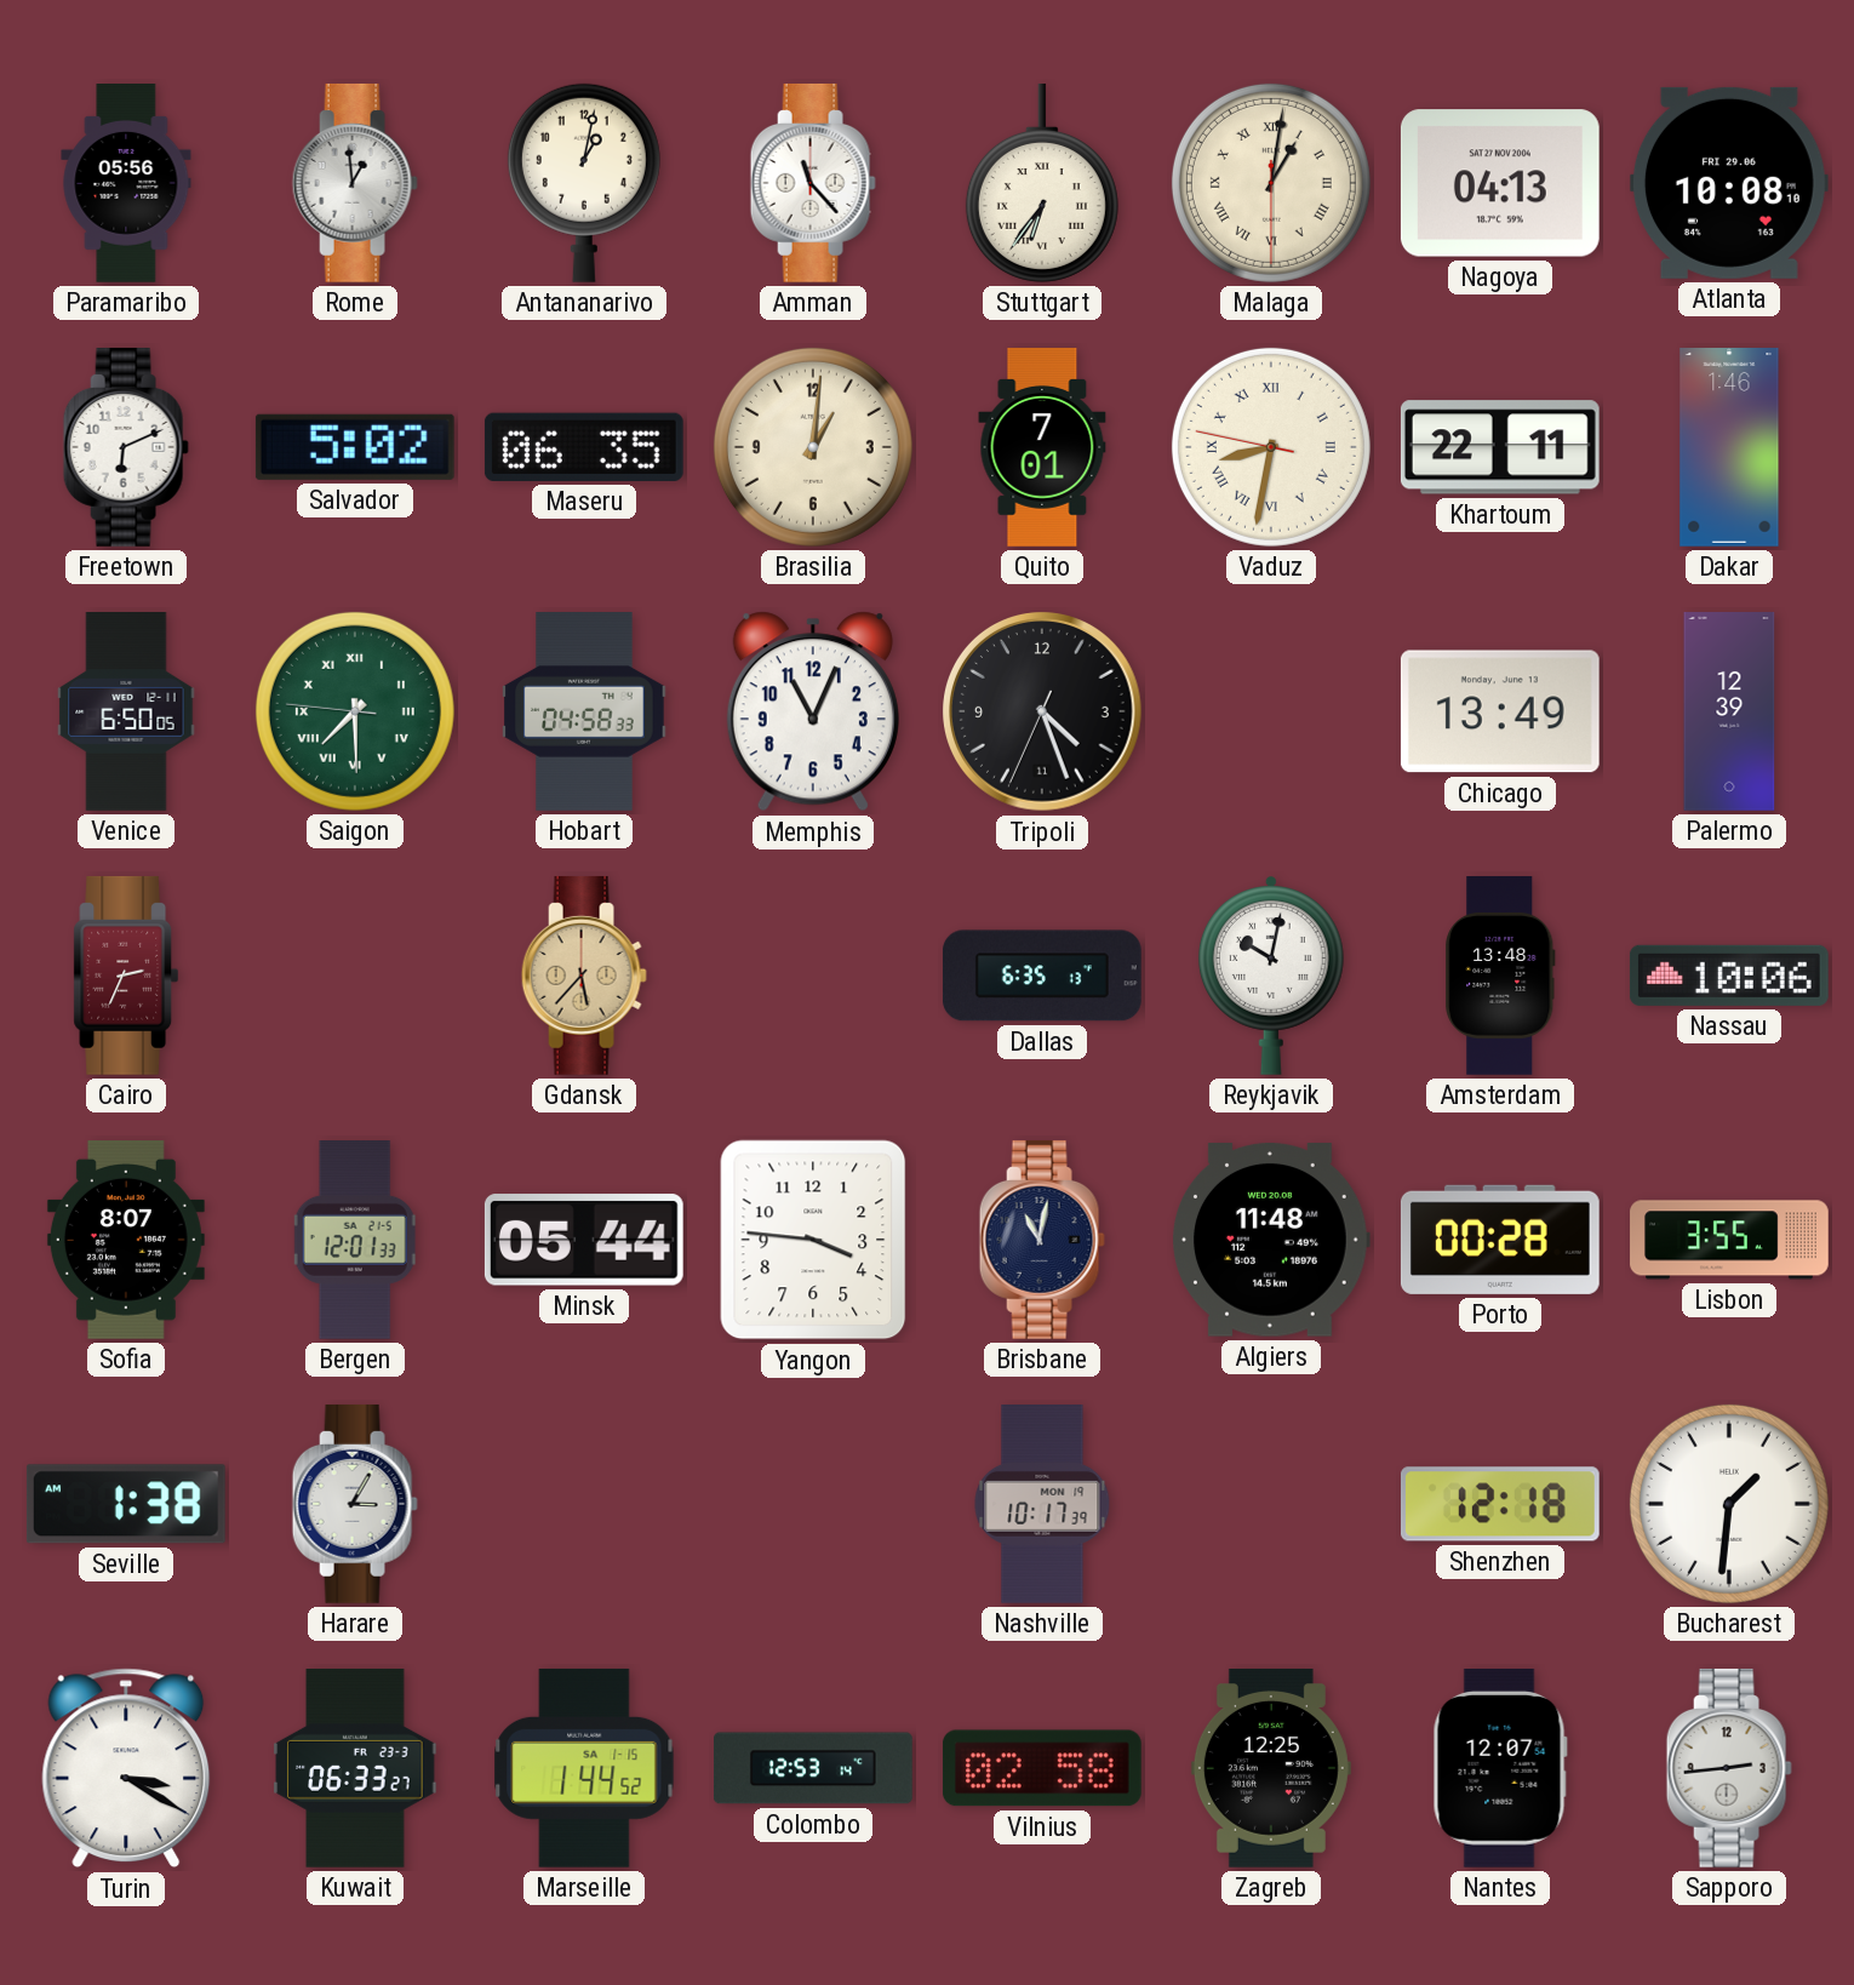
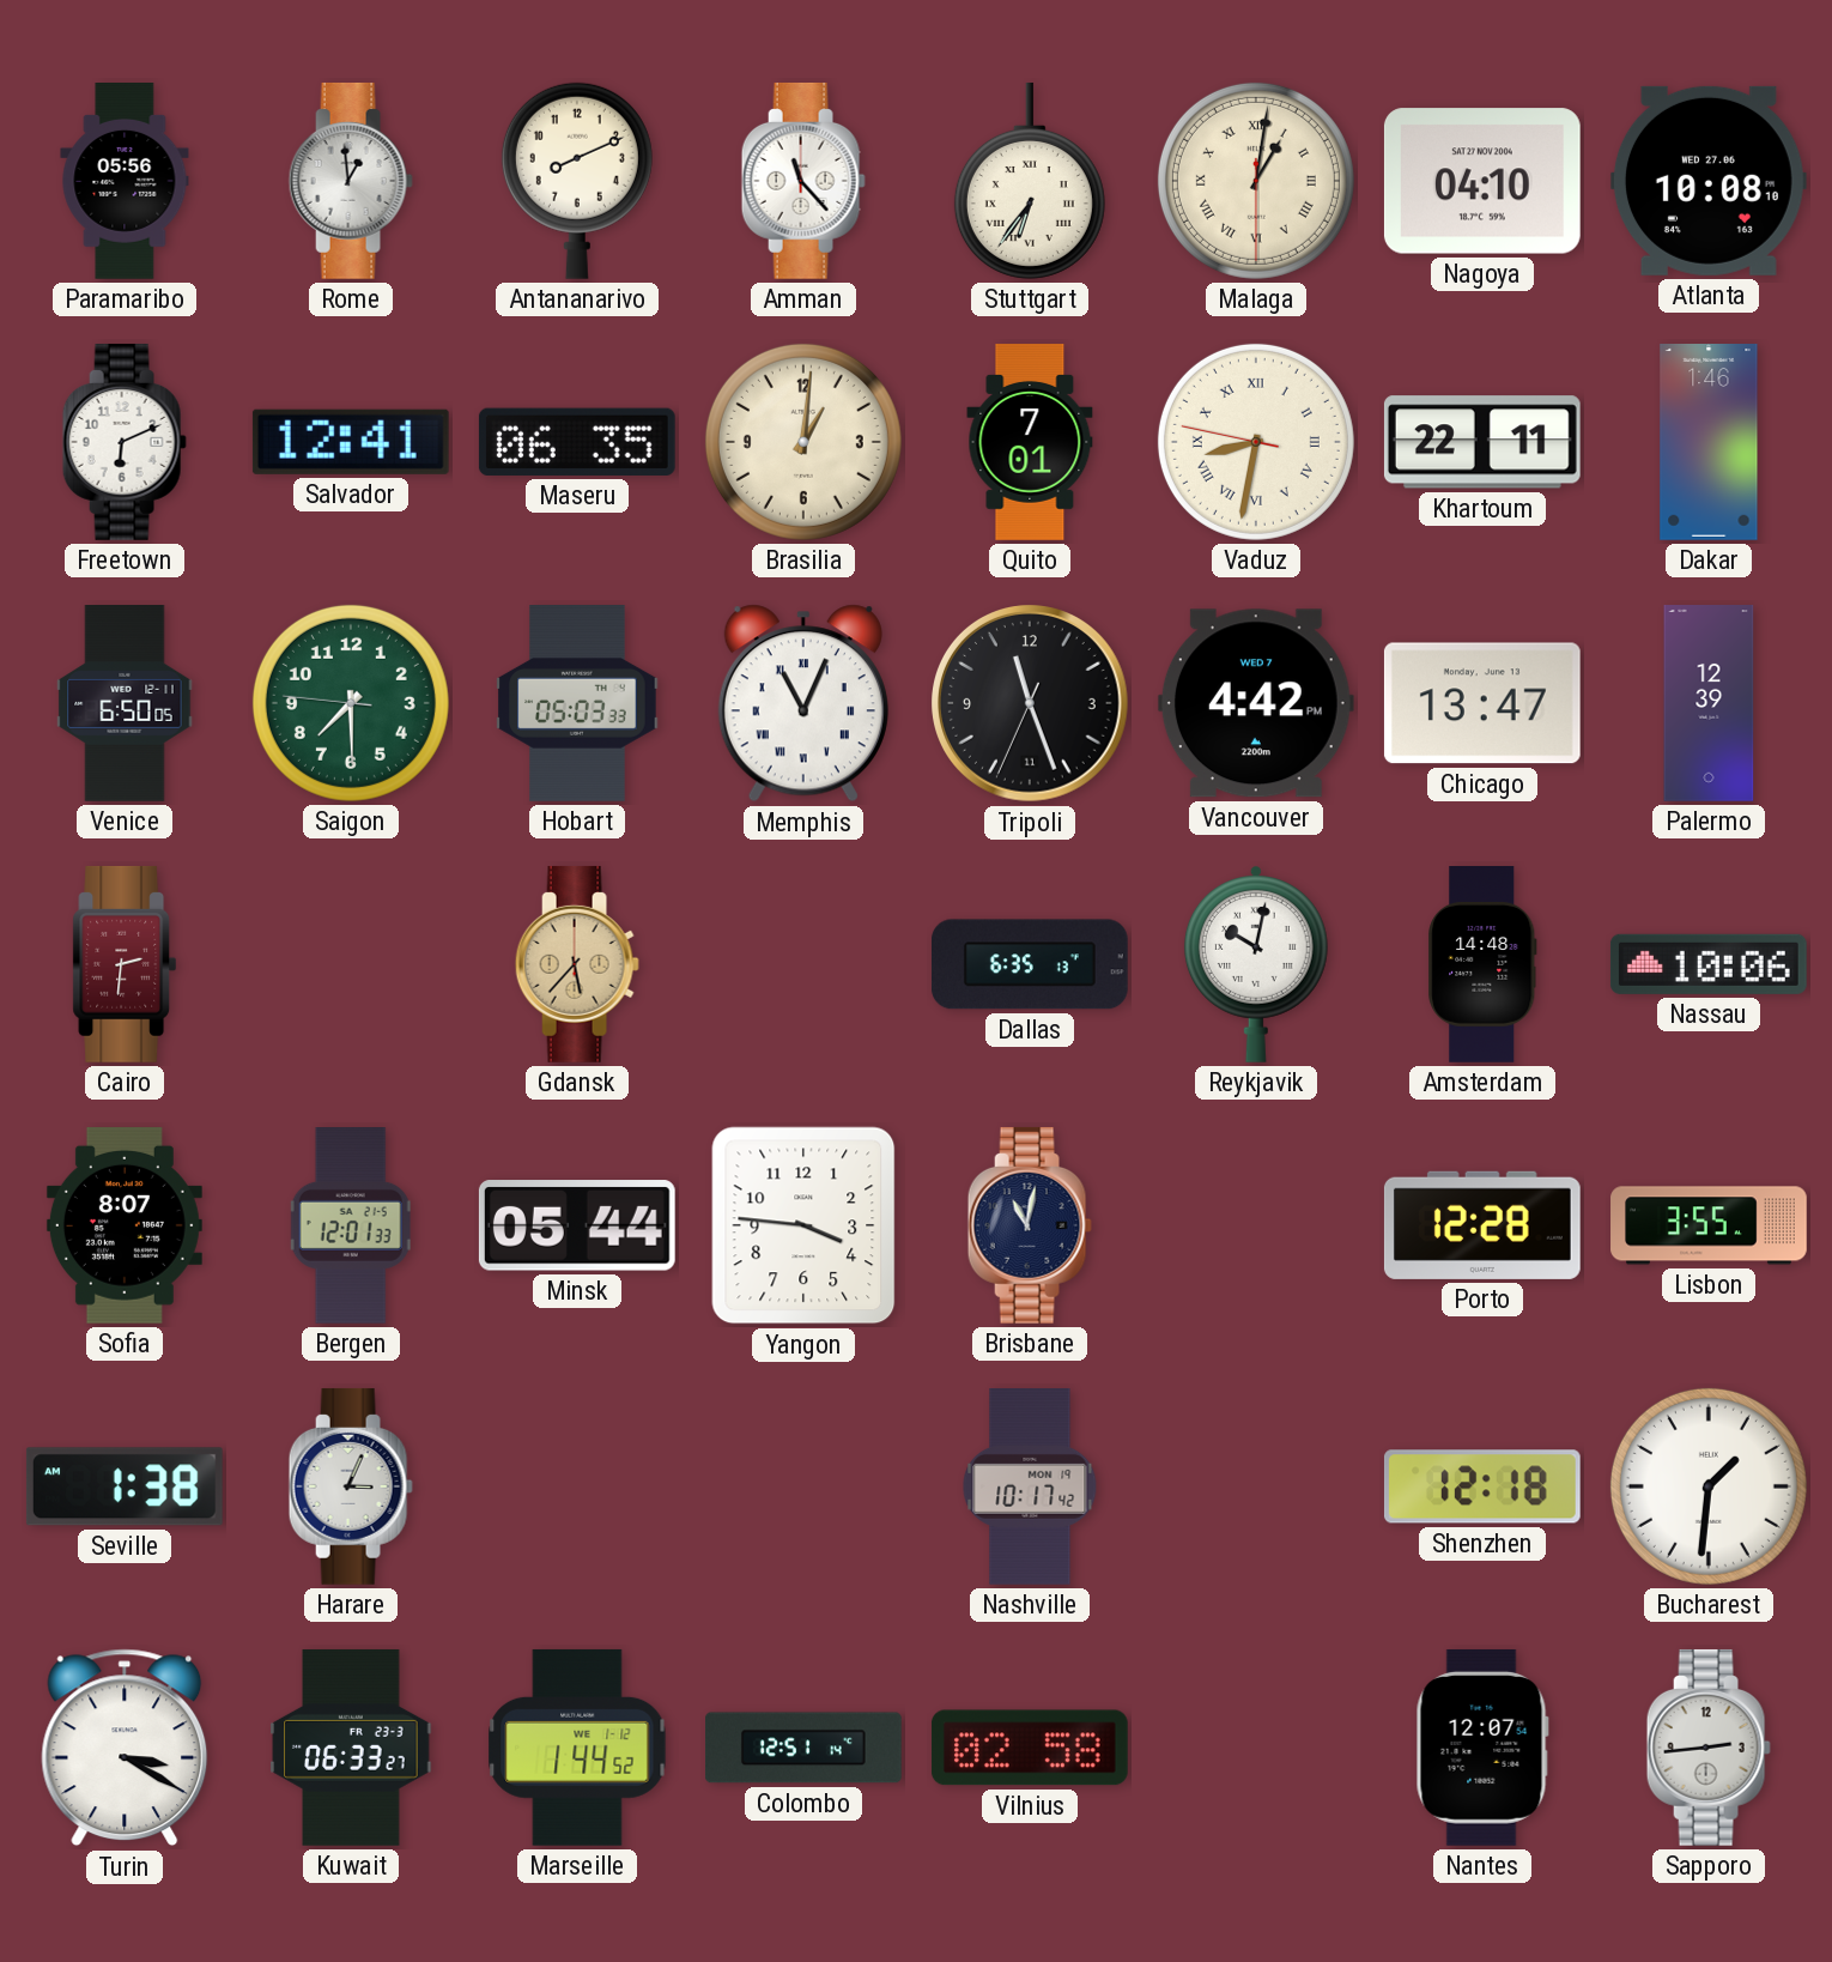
Antananarivo: 1:02 -> 8:11 (577, 181)
Nagoya: 04:13 -> 04:10 (1482, 181)
Atlanta date: FRI 29.06 -> WED 27.06 (1709, 181)
Salvador: 5:02 -> 12:41 (351, 442)
Saigon numerals: Roman -> Arabic (351, 703)
Hobart: 04:58 -> 05:03 (577, 704)
Memphis numerals: Arabic -> Roman (803, 703)
Tripoli: 4:26 -> 11:26 (1031, 704)
Vancouver: none -> 4:42 (1256, 703)
Chicago: 13:49 -> 13:47 (1482, 703)
Cairo: 2:34 -> 2:31 (125, 964)
Amsterdam: 13:48 -> 14:48 (1482, 965)
Algiers: 11:48 -> none (1271, 1240)
Porto: 00:28 -> 12:28 (1482, 1225)
Harare: 3:05 -> 3:04 (351, 1486)
Nashville: 10:17:39 -> 10:17:42 (1030, 1488)
Marseille date: SA 1-15 -> WE 1-12 (577, 1748)
Colombo: 12:53 -> 12:51 (805, 1748)
Zagreb: 12:25 -> none (1271, 1768)
